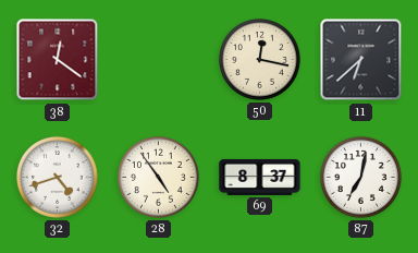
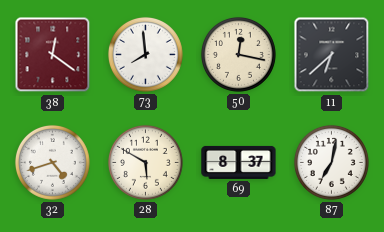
73: none -> 7:59 (145, 54)
28: 4:54 -> 5:50 (145, 162)
